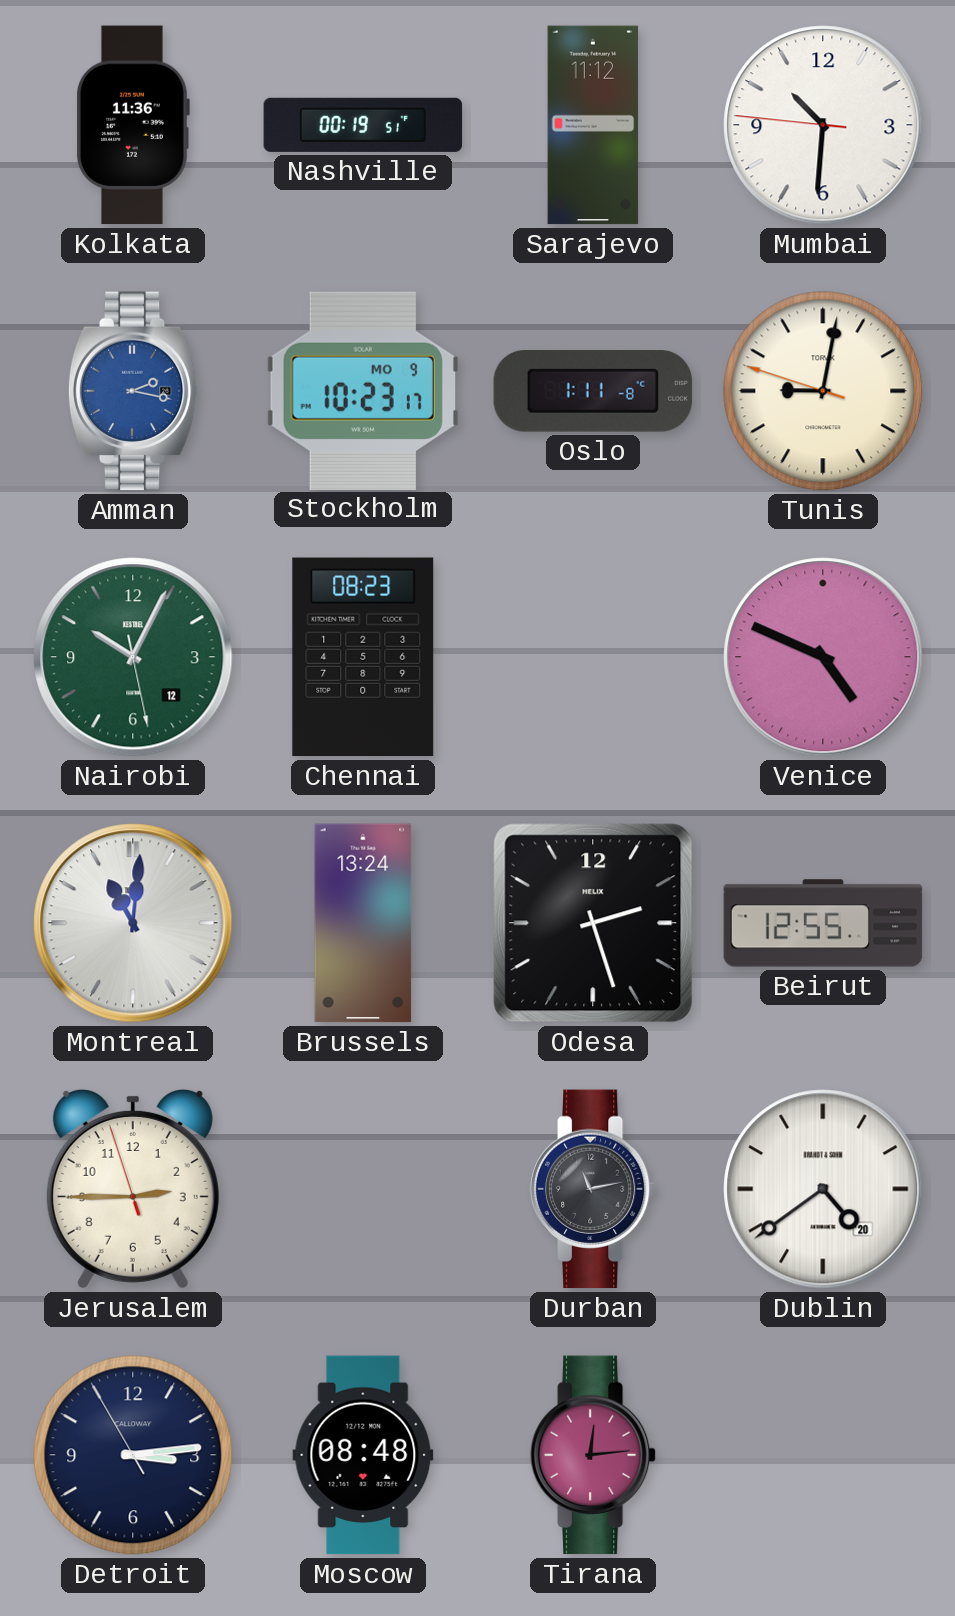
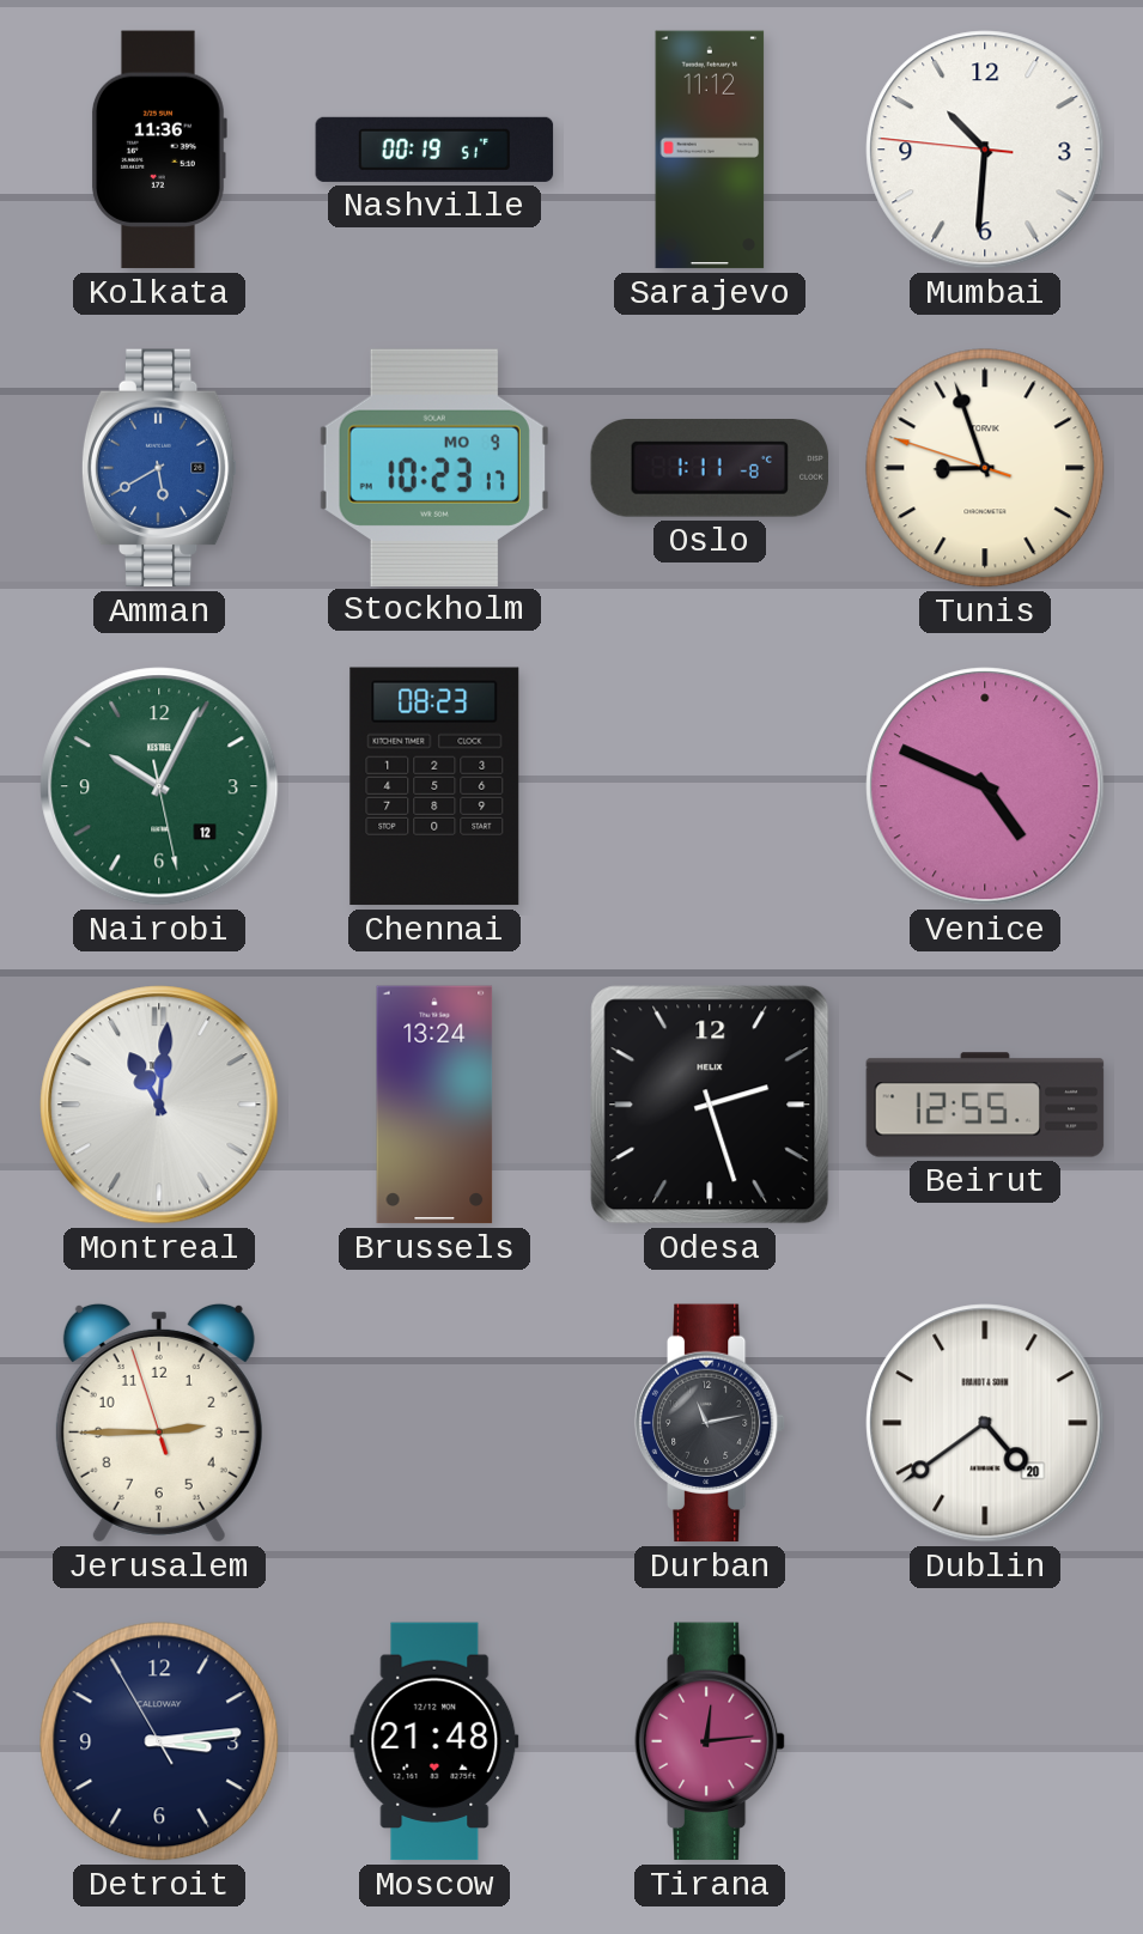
Amman: 2:17 -> 5:40 (159, 468)
Tunis: 9:01 -> 8:56 (985, 468)
Moscow: 08:48 -> 21:48 (434, 1741)
